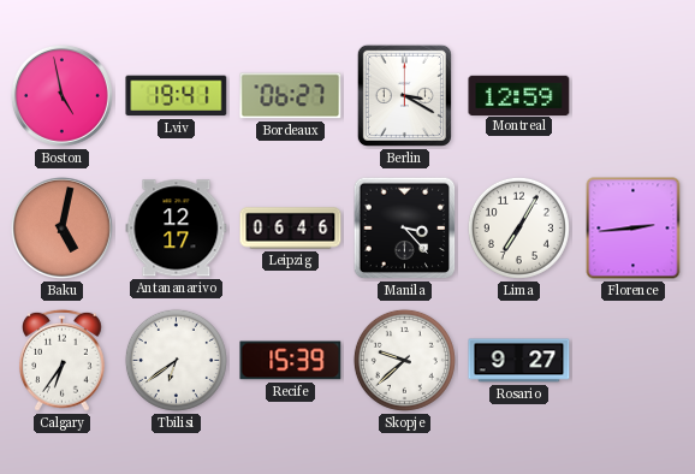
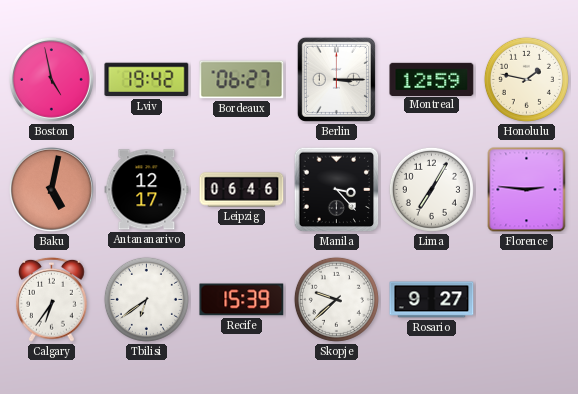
Lviv: 19:41 -> 19:42 (147, 80)
Berlin: 3:20 -> 3:15 (336, 79)
Honolulu: none -> 1:47 (526, 79)
Florence: 2:44 -> 2:46 (527, 190)
